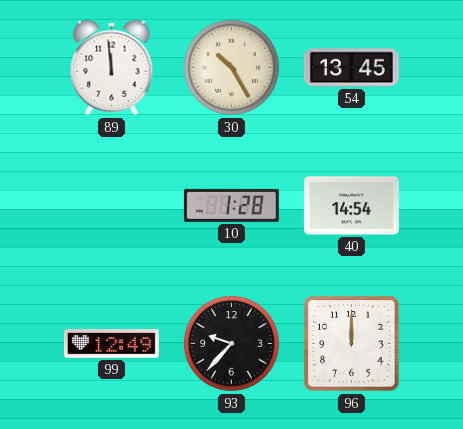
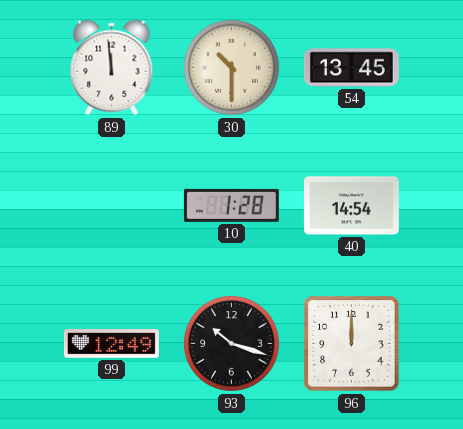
30: 10:25 -> 10:30 (231, 67)
93: 9:37 -> 10:18 (231, 343)
